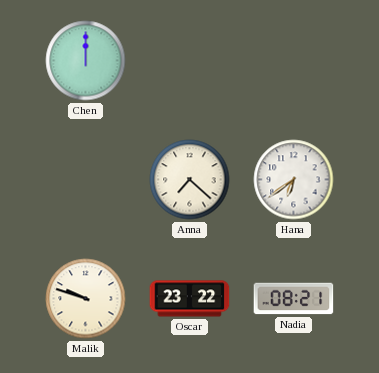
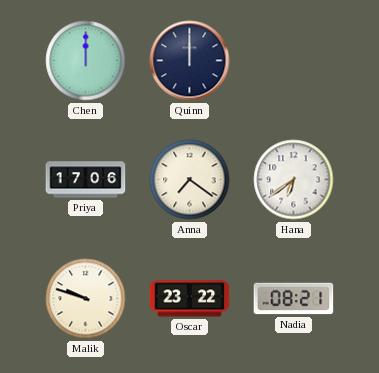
Quinn: none -> 12:00 (190, 61)
Priya: none -> 17:06 (86, 180)
Anna: 7:22 -> 7:21 (190, 180)
